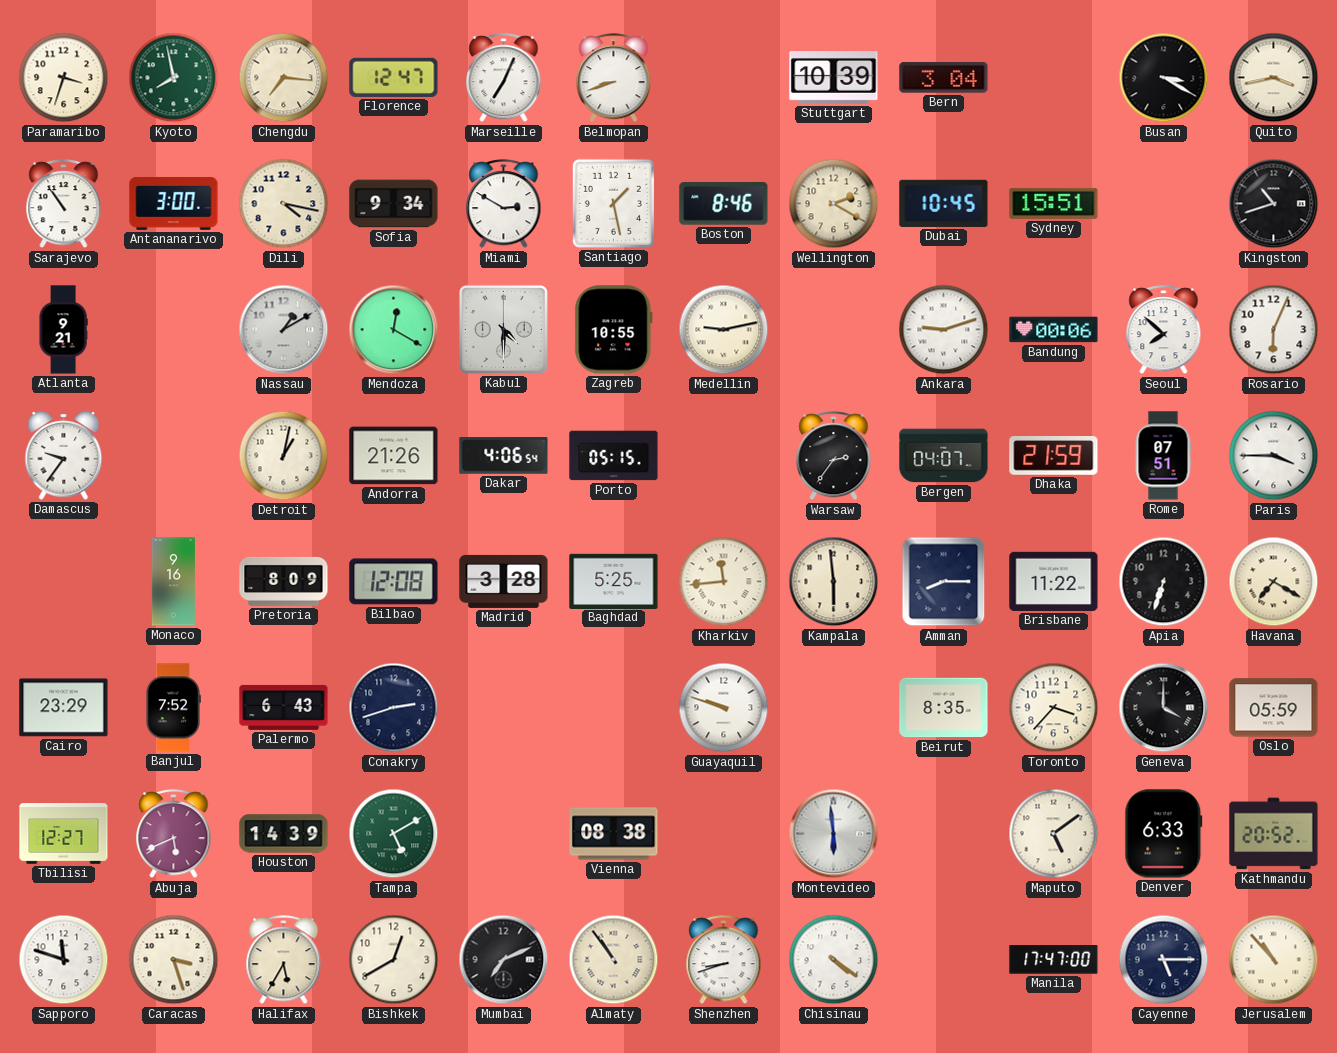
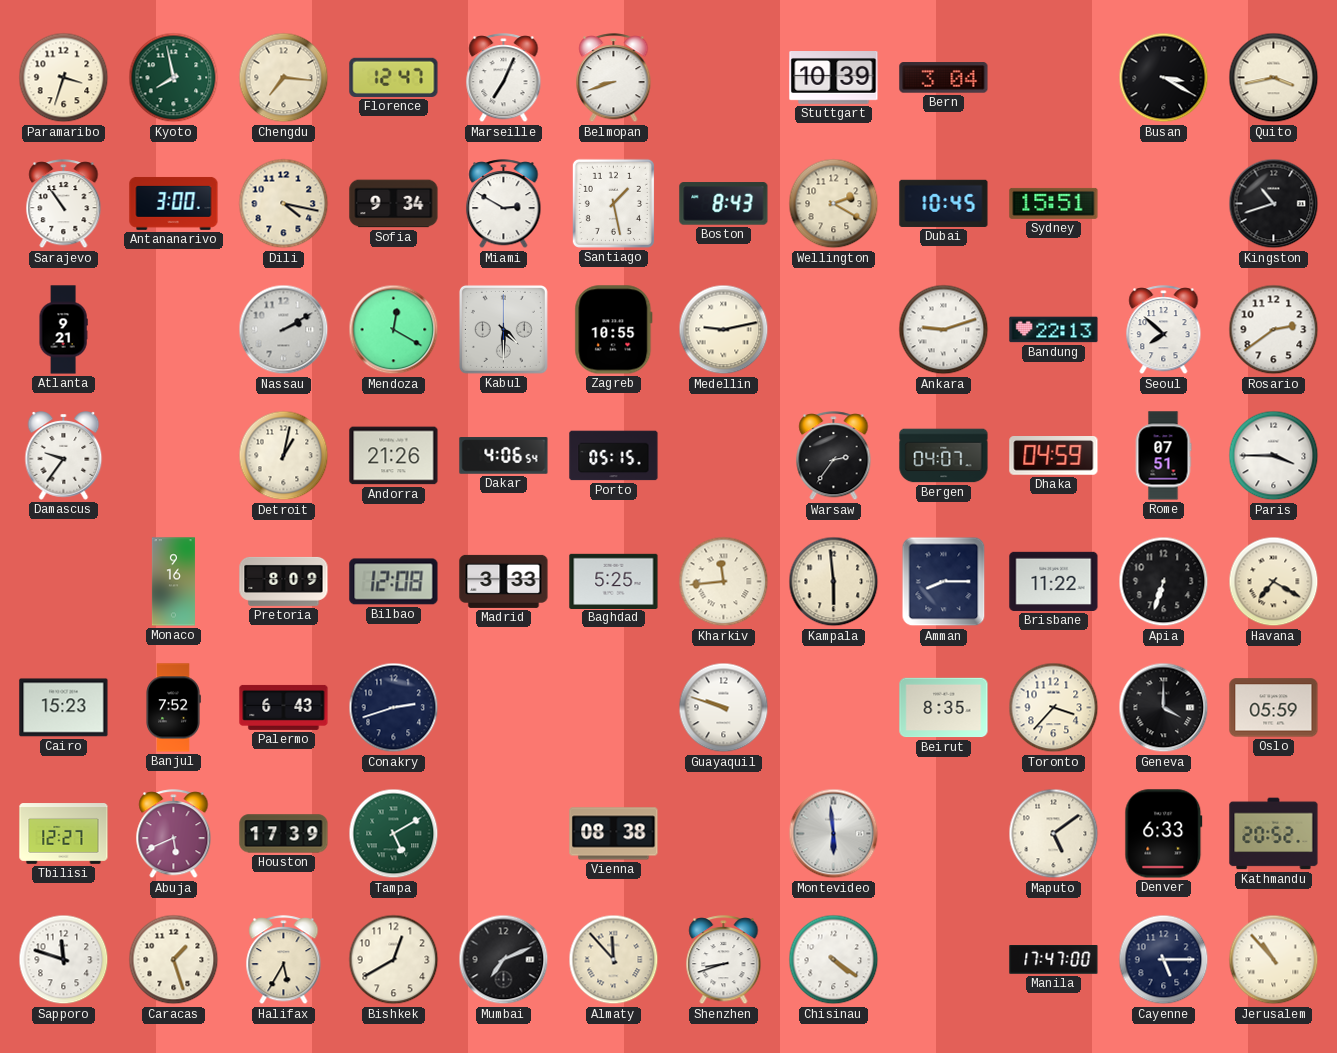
Boston: 8:46 -> 8:43 (724, 204)
Nassau: 1:10 -> 2:10 (284, 330)
Bandung: 00:06 -> 22:13 (1054, 330)
Rosario: 6:04 -> 2:39 (1274, 330)
Dhaka: 21:59 -> 04:59 (1054, 456)
Madrid: 3:28 -> 3:33 (504, 581)
Cairo: 23:29 -> 15:23 (64, 708)
Houston: 14:39 -> 17:39 (284, 834)
Caracas: 3:27 -> 1:27 (174, 960)
Almaty: 10:54 -> 11:53 (614, 960)
